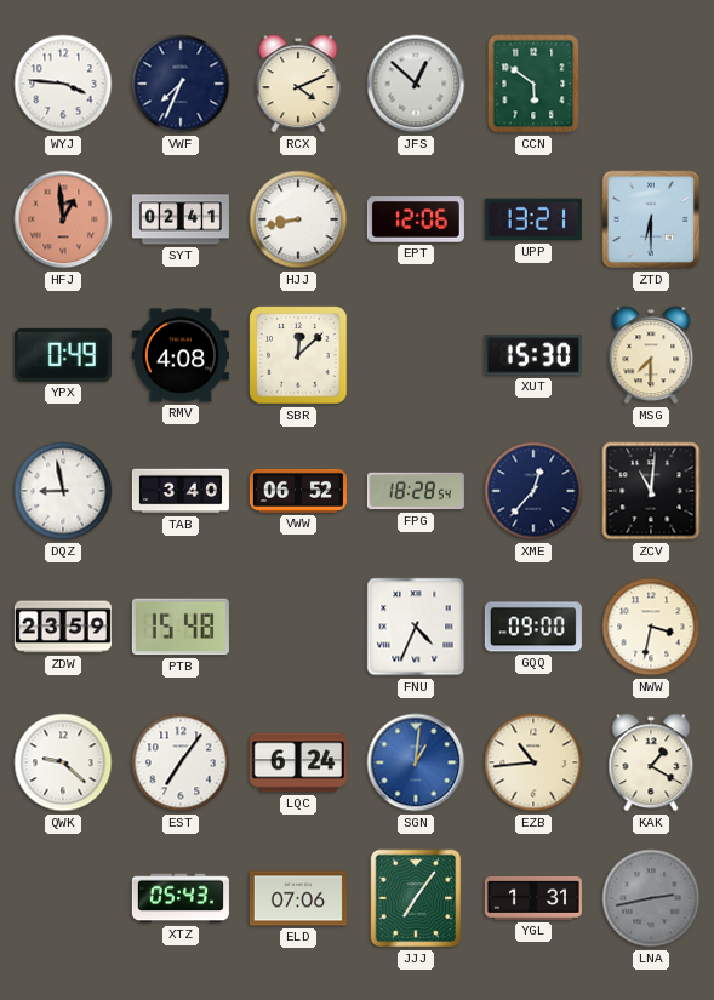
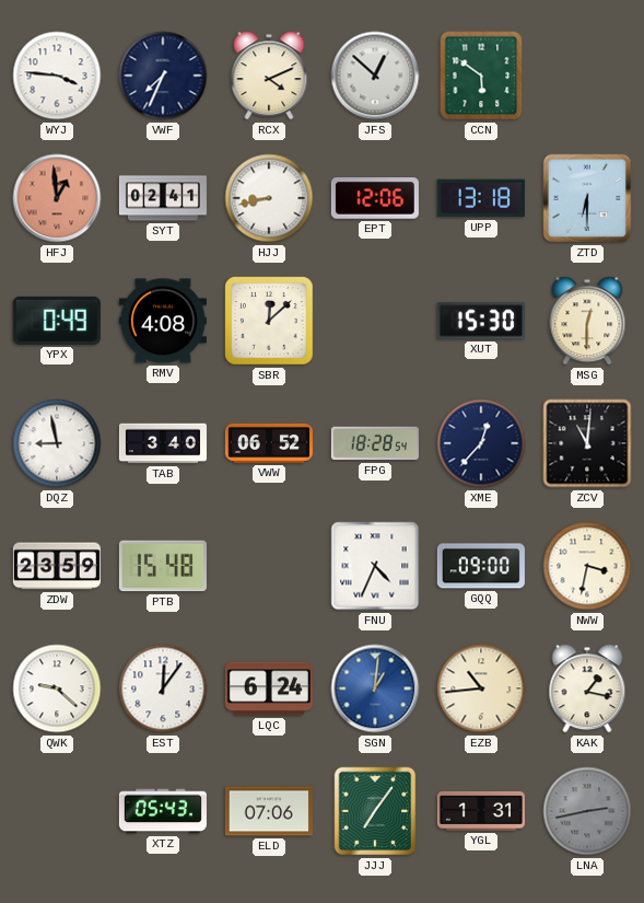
UPP: 13:21 -> 13:18 (481, 198)
MSG: 7:30 -> 12:30 (587, 321)
EST: 7:06 -> 12:06 (163, 688)
KAK: 1:20 -> 1:17 (587, 688)
